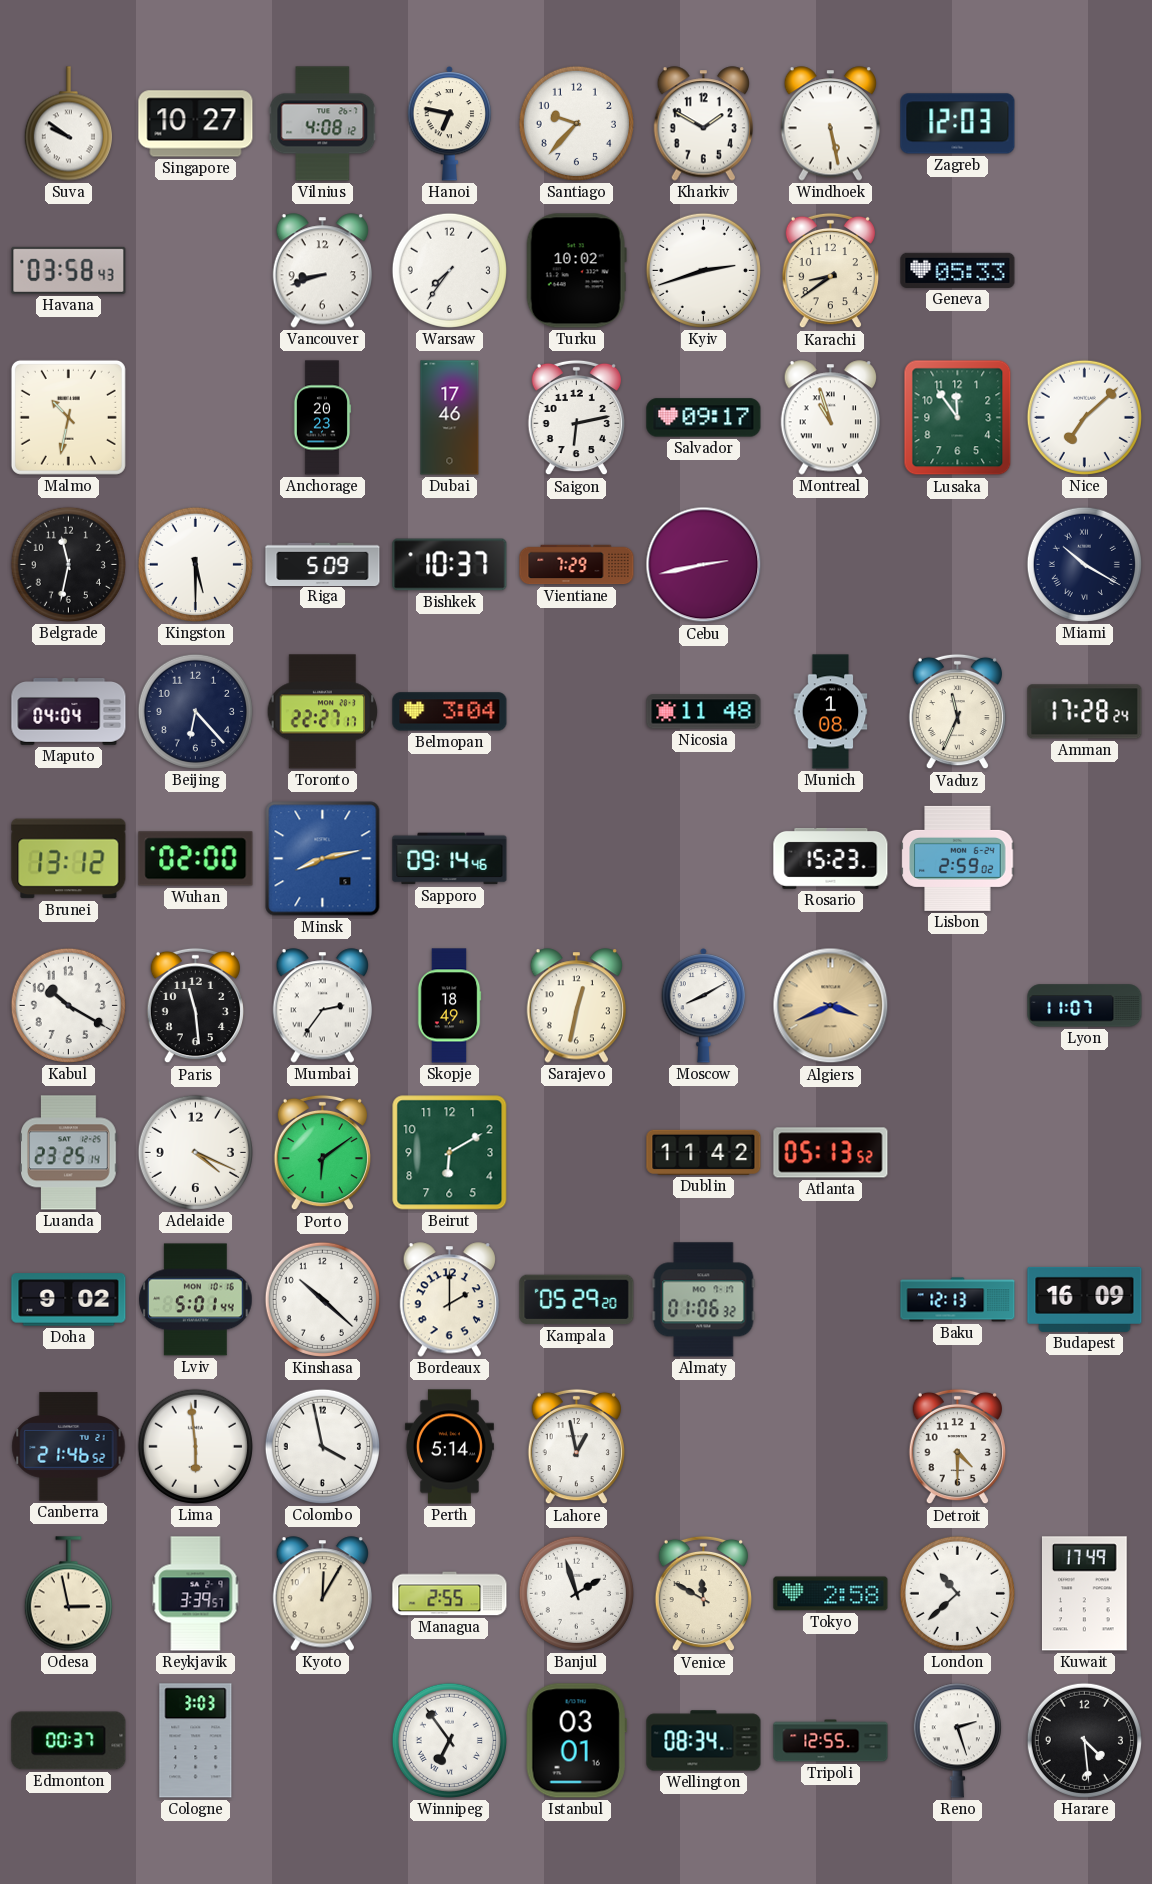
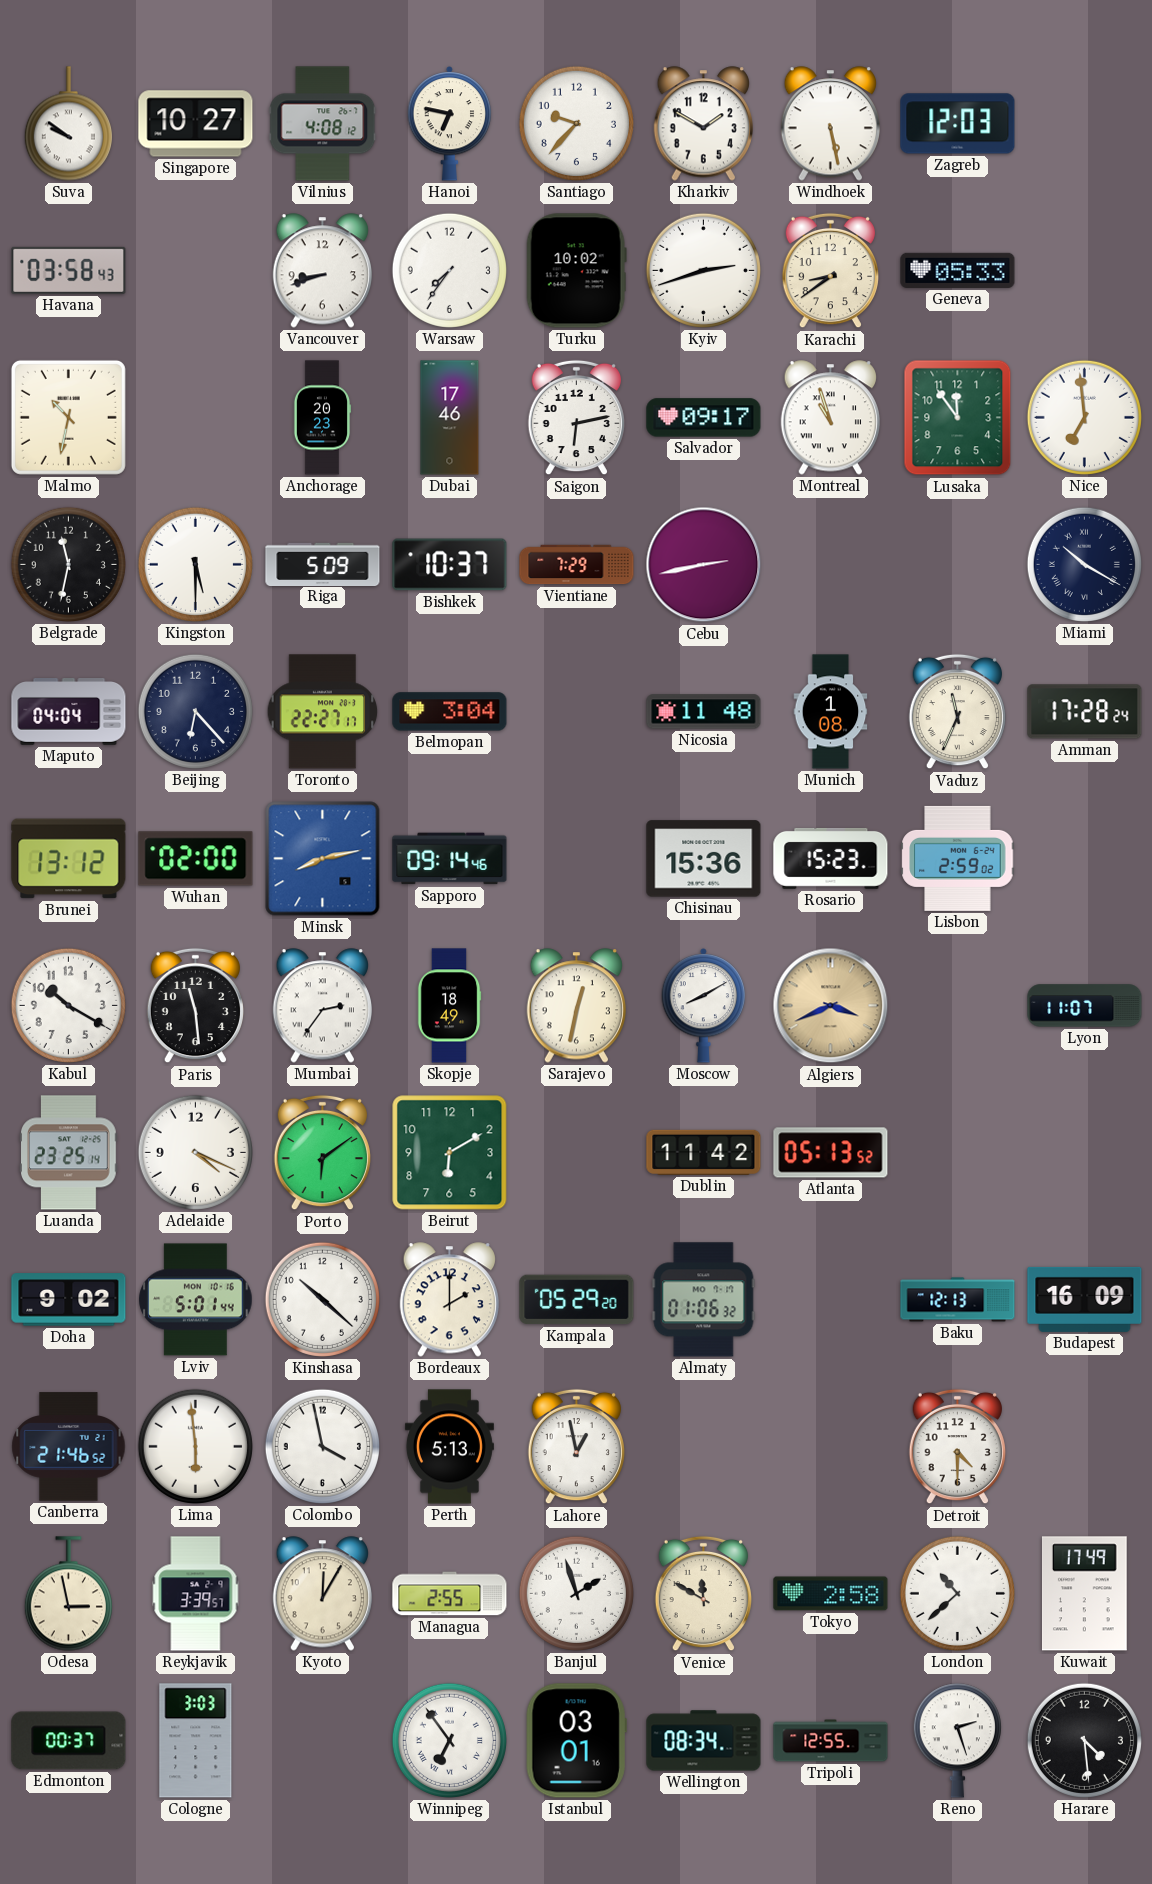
Nice: 7:08 -> 6:59 (1084, 417)
Chisinau: none -> 15:36 (704, 859)
Perth: 5:14 -> 5:13 (449, 1447)
